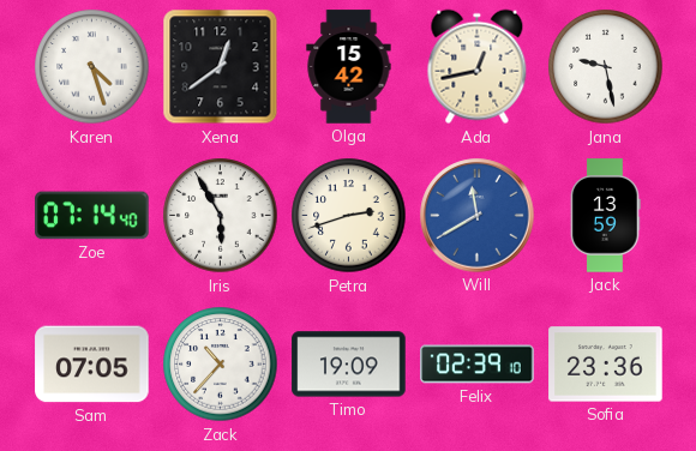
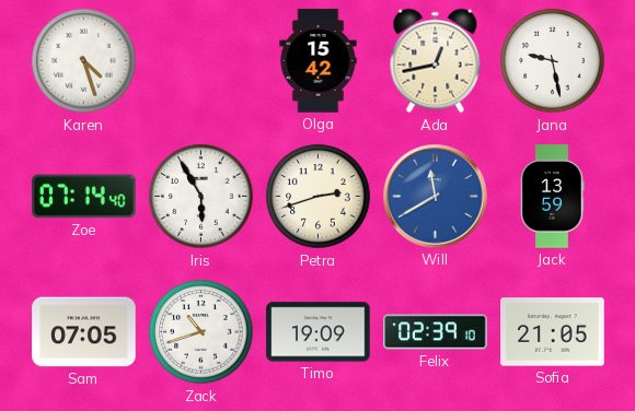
Xena: 12:39 -> none (221, 67)
Zack: 10:37 -> 10:42 (201, 332)
Sofia: 23:36 -> 21:05 (553, 332)
